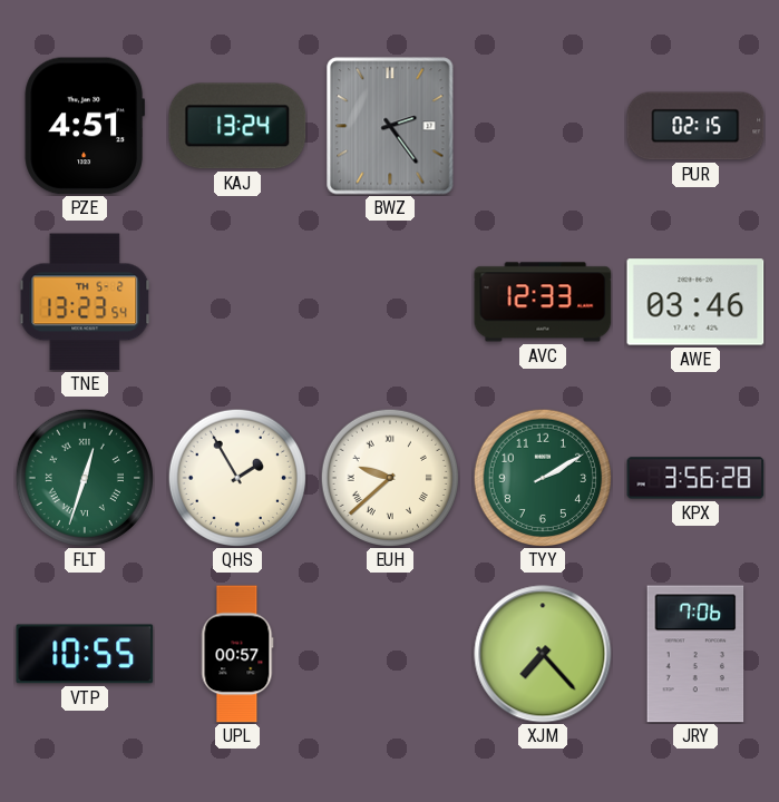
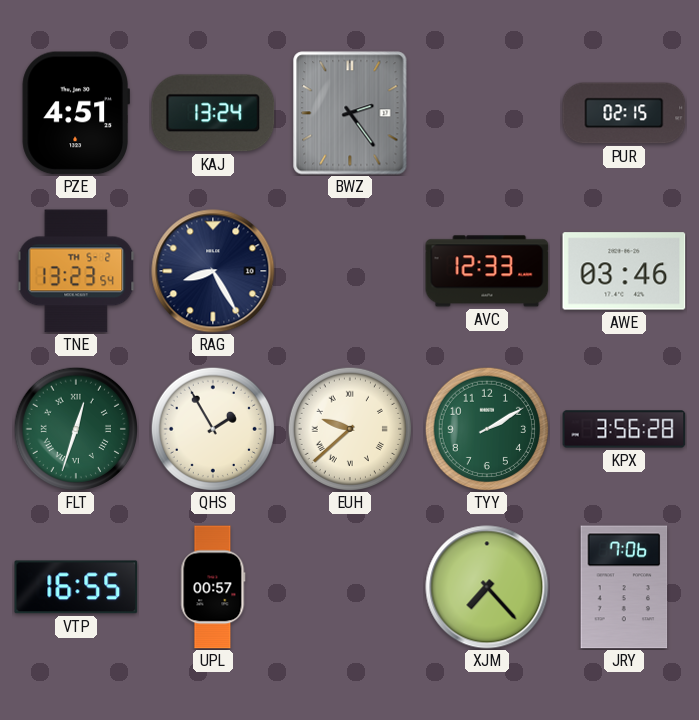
RAG: none -> 8:25 (213, 271)
VTP: 10:55 -> 16:55 (76, 587)
